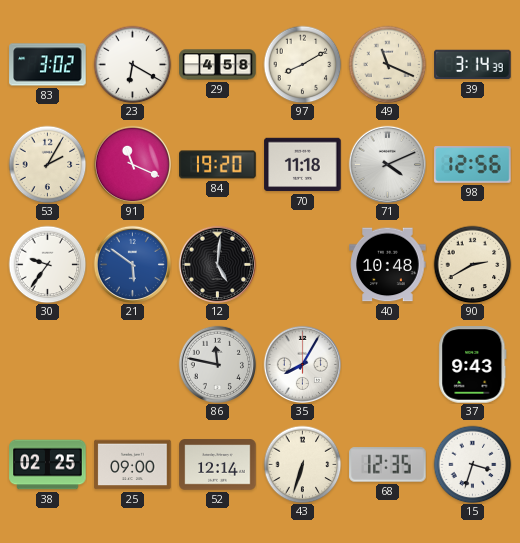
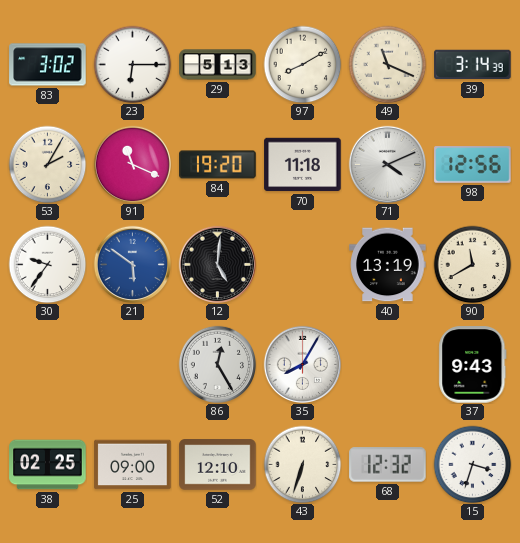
23: 6:20 -> 6:15 (132, 64)
29: 4:58 -> 5:13 (218, 65)
40: 10:48 -> 13:19 (388, 265)
90: 2:40 -> 11:40 (472, 264)
86: 11:47 -> 12:25 (217, 364)
52: 12:14 -> 12:10 (218, 465)
68: 12:35 -> 12:32 (388, 465)
